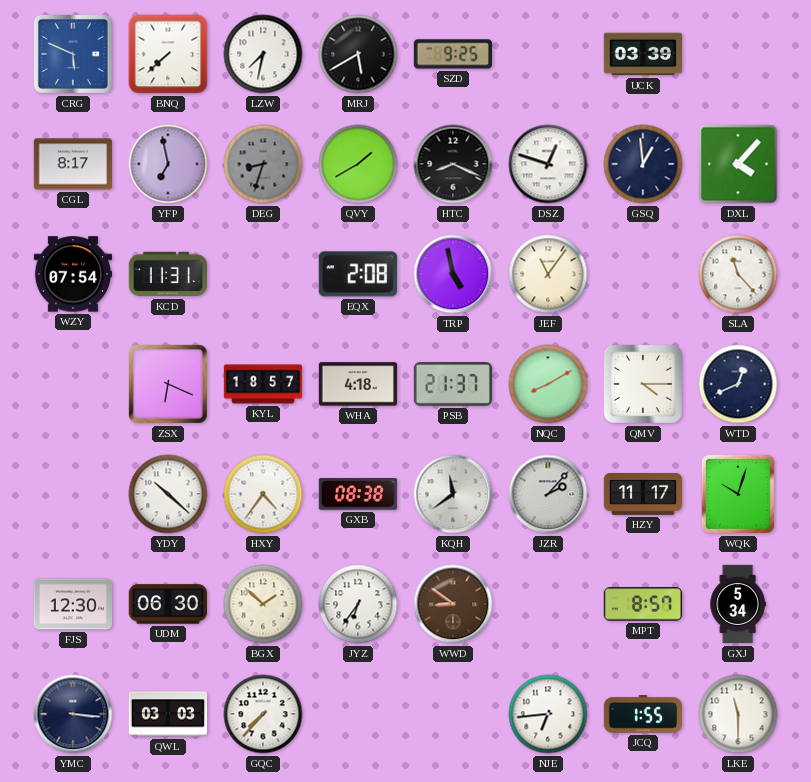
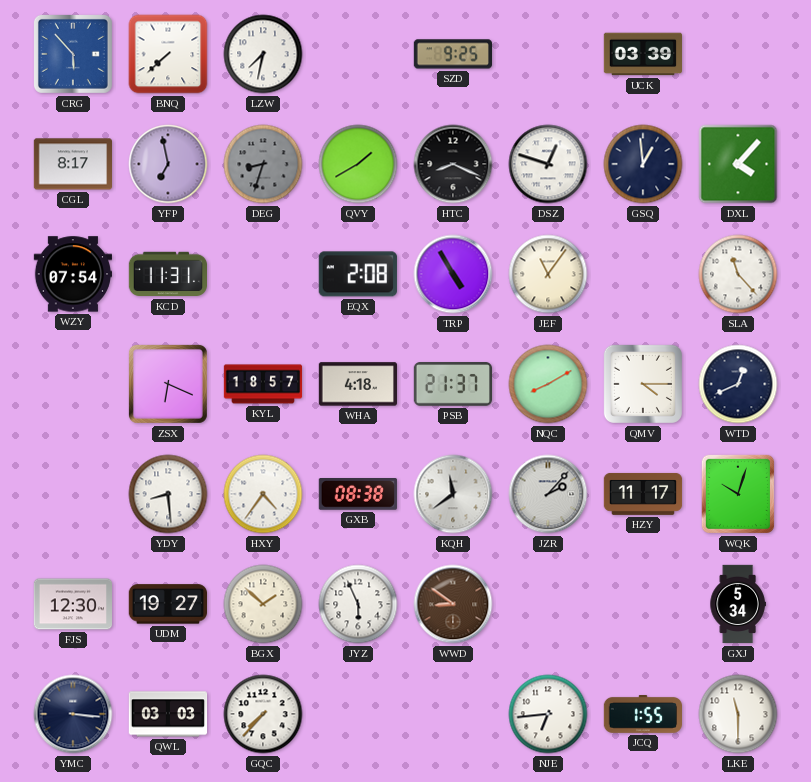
CRG: 5:49 -> 5:53 (73, 54)
MRJ: 5:40 -> none (358, 54)
TRP: 4:58 -> 4:55 (453, 274)
YDY: 10:22 -> 8:29 (168, 494)
UDM: 06:30 -> 19:27 (167, 604)
JYZ: 6:36 -> 5:56 (358, 604)
MPT: 8:57 -> none (642, 604)
